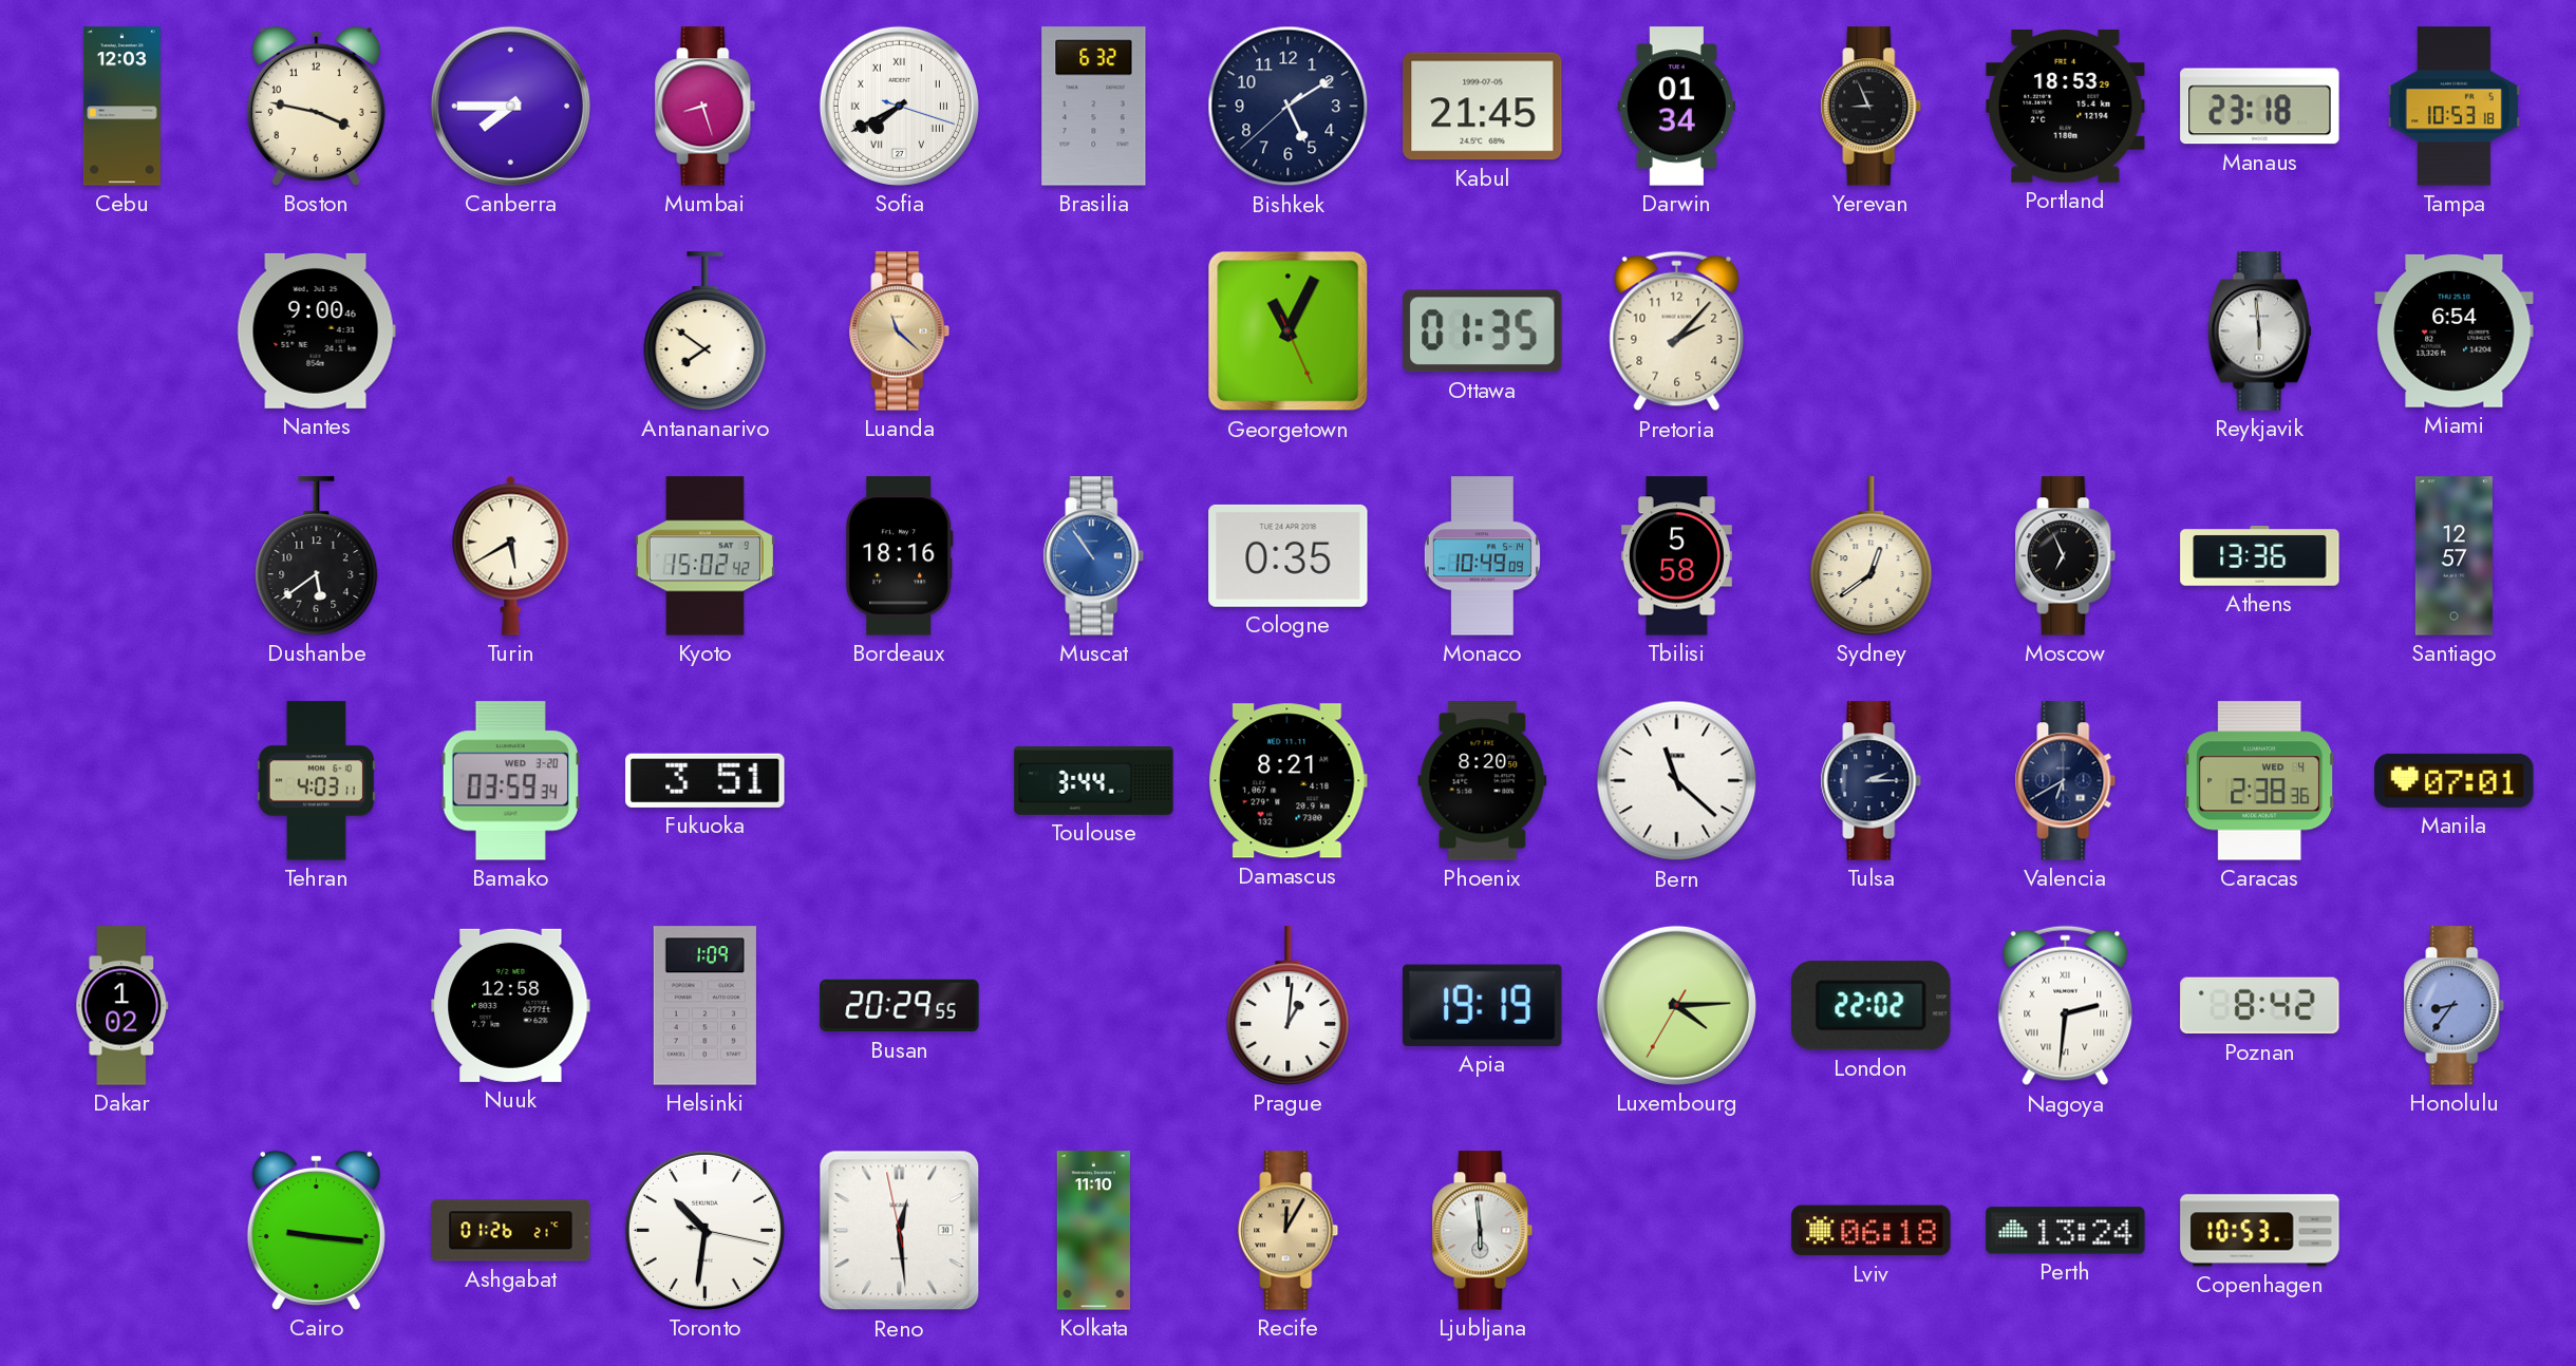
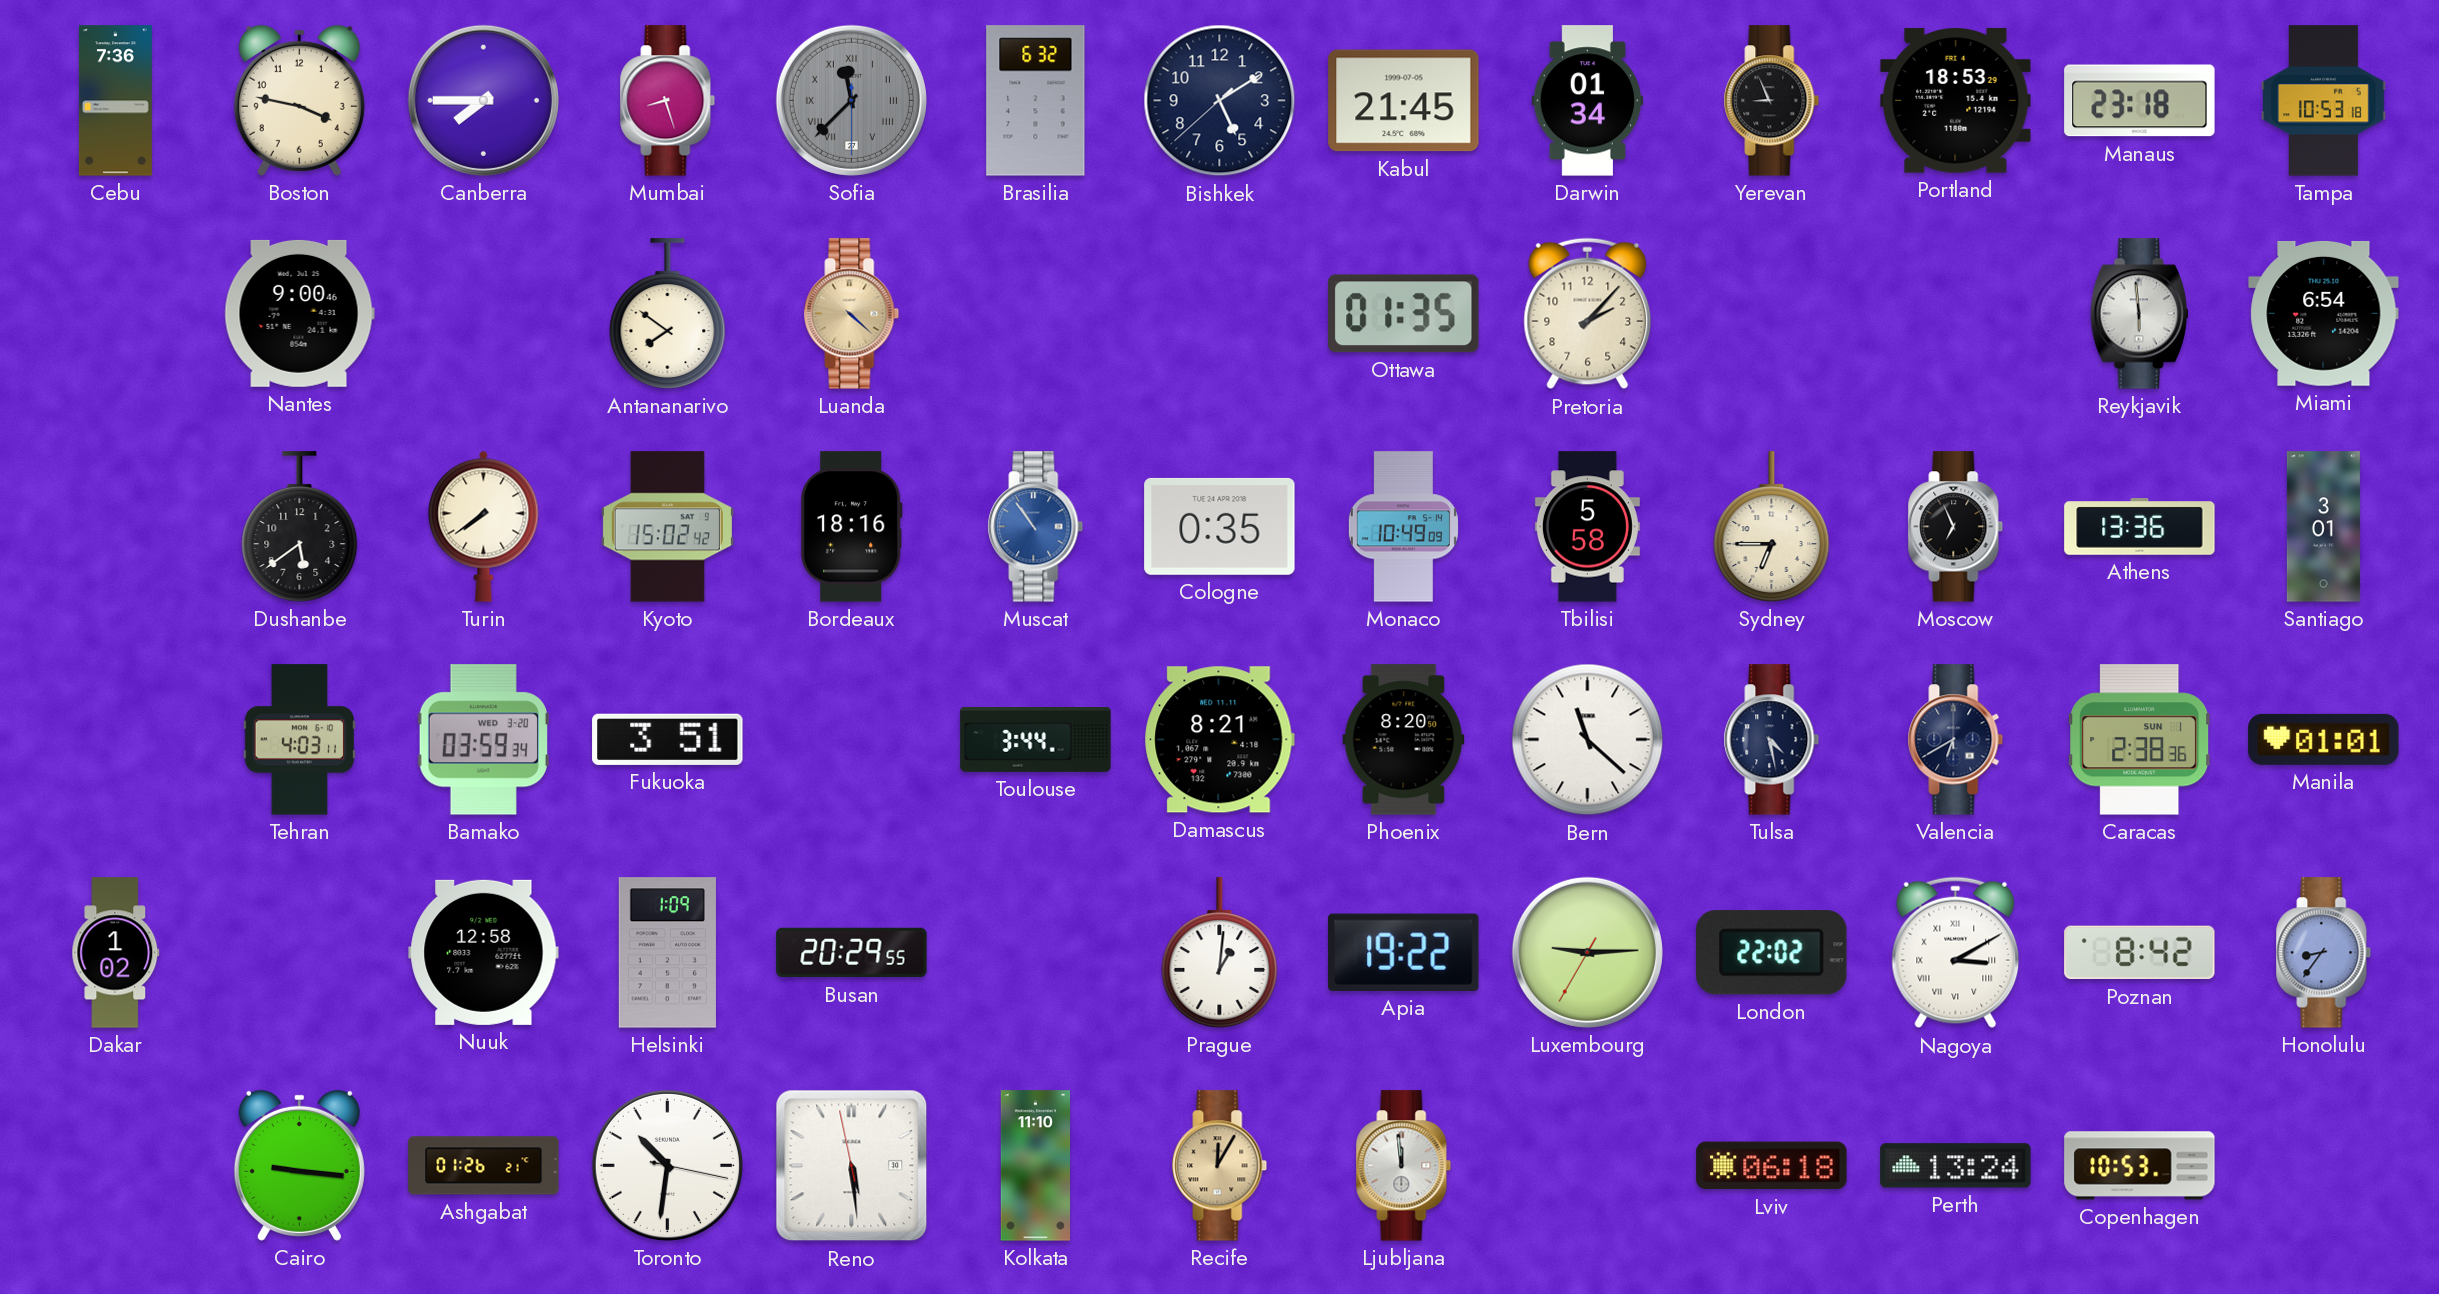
Cebu: 12:03 -> 7:36 (115, 101)
Sofia: 7:40 -> 11:37 (851, 100)
Sofia dial: white -> grey (851, 100)
Luanda: 11:22 -> 4:22 (852, 314)
Georgetown: 11:04 -> none (1289, 331)
Turin: 5:40 -> 7:39 (484, 526)
Sydney: 12:39 -> 6:45 (1772, 527)
Santiago: 12:57 -> 3:01 (2323, 527)
Tulsa: 2:15 -> 4:28 (1772, 740)
Caracas date: WED 4 -> SUN 1 (2140, 740)
Manila: 07:01 -> 01:01 (2324, 739)
Apia: 19:19 -> 19:22 (1404, 952)
Luxembourg: 4:14 -> 9:14 (1587, 952)
Nagoya: 2:31 -> 3:10 (1956, 953)
Reno: 12:28 -> 5:28 (852, 1166)
Ljubljana: 5:59 -> 11:59 (1404, 1166)
